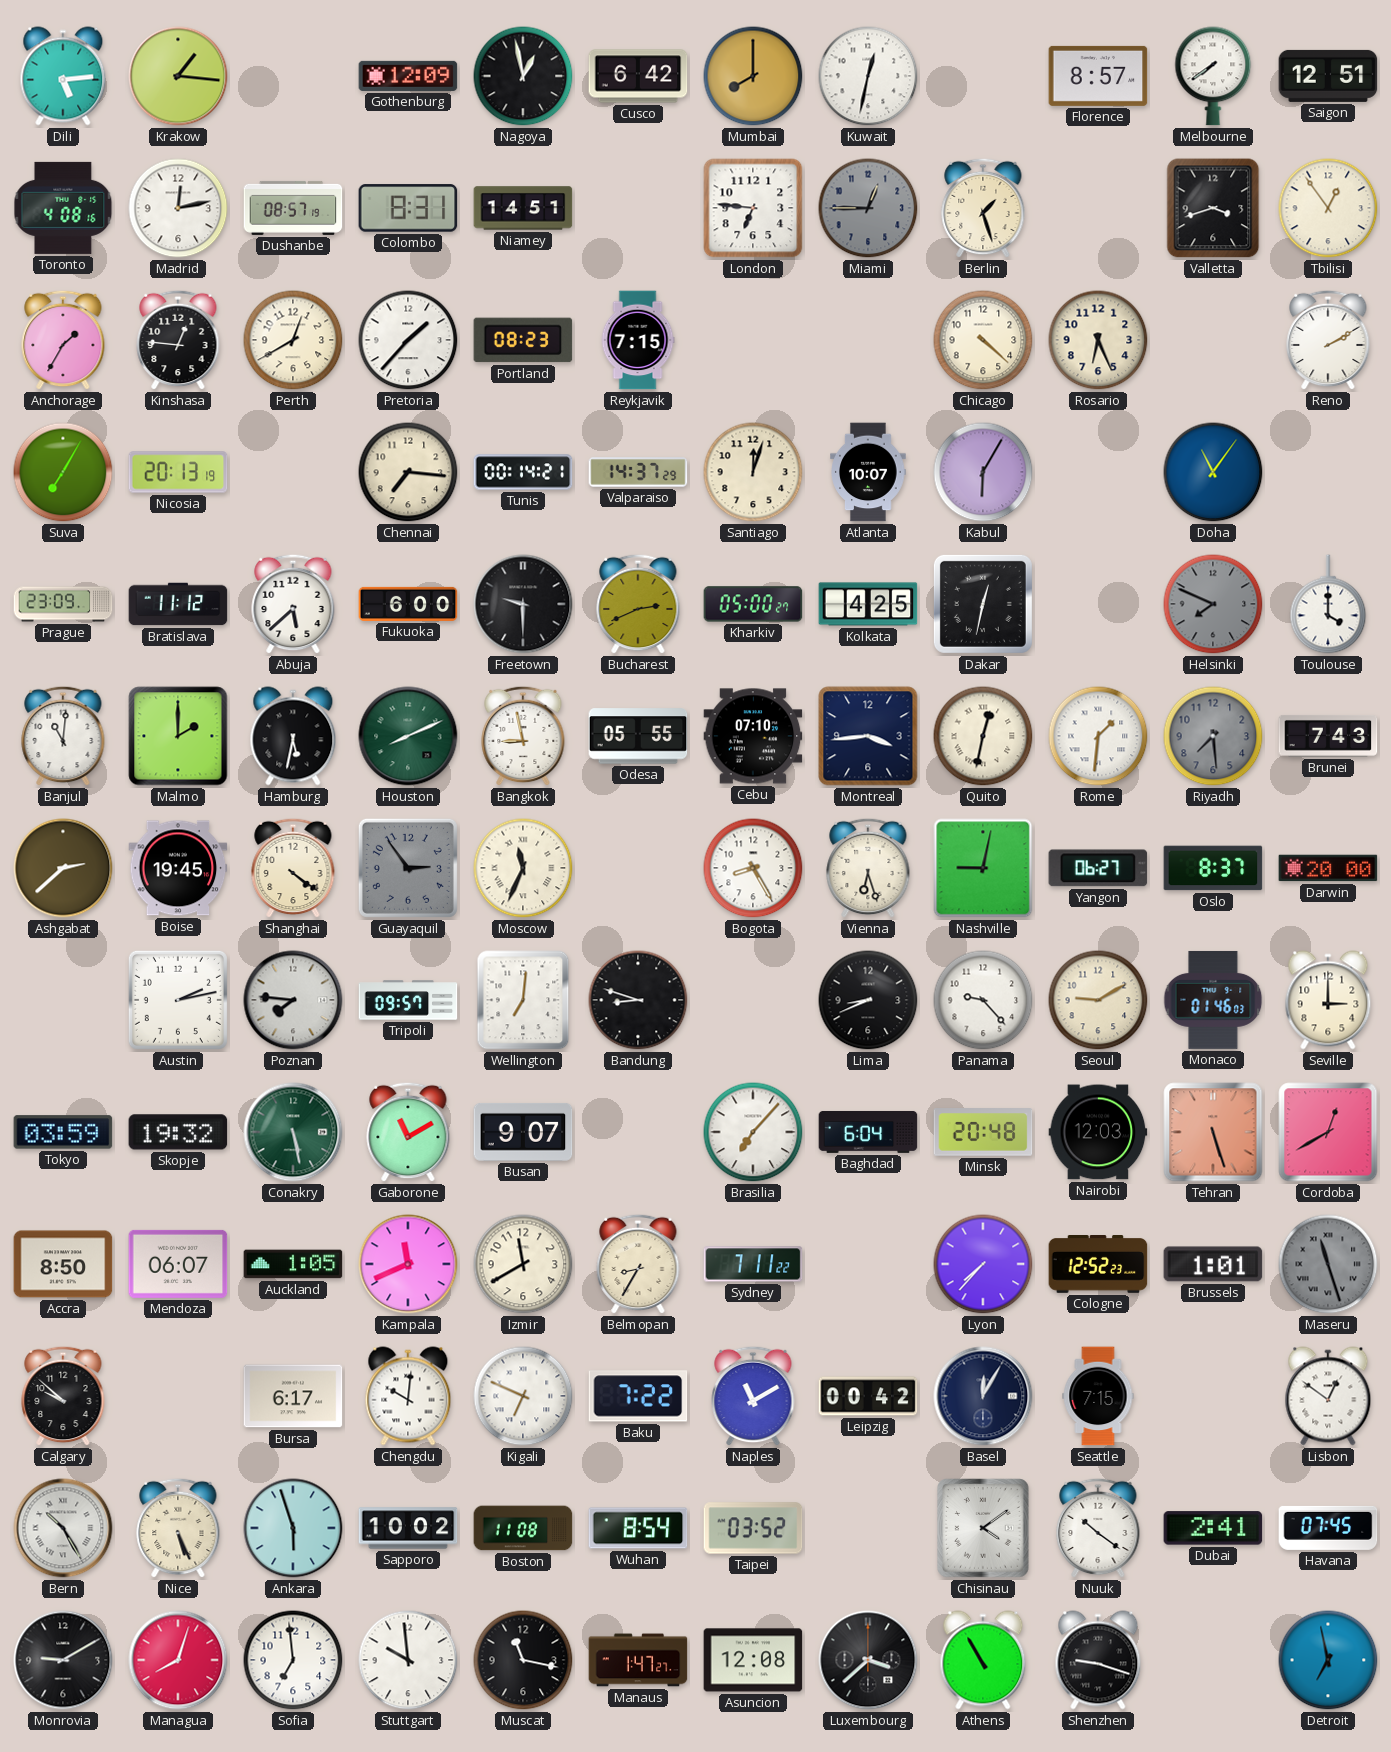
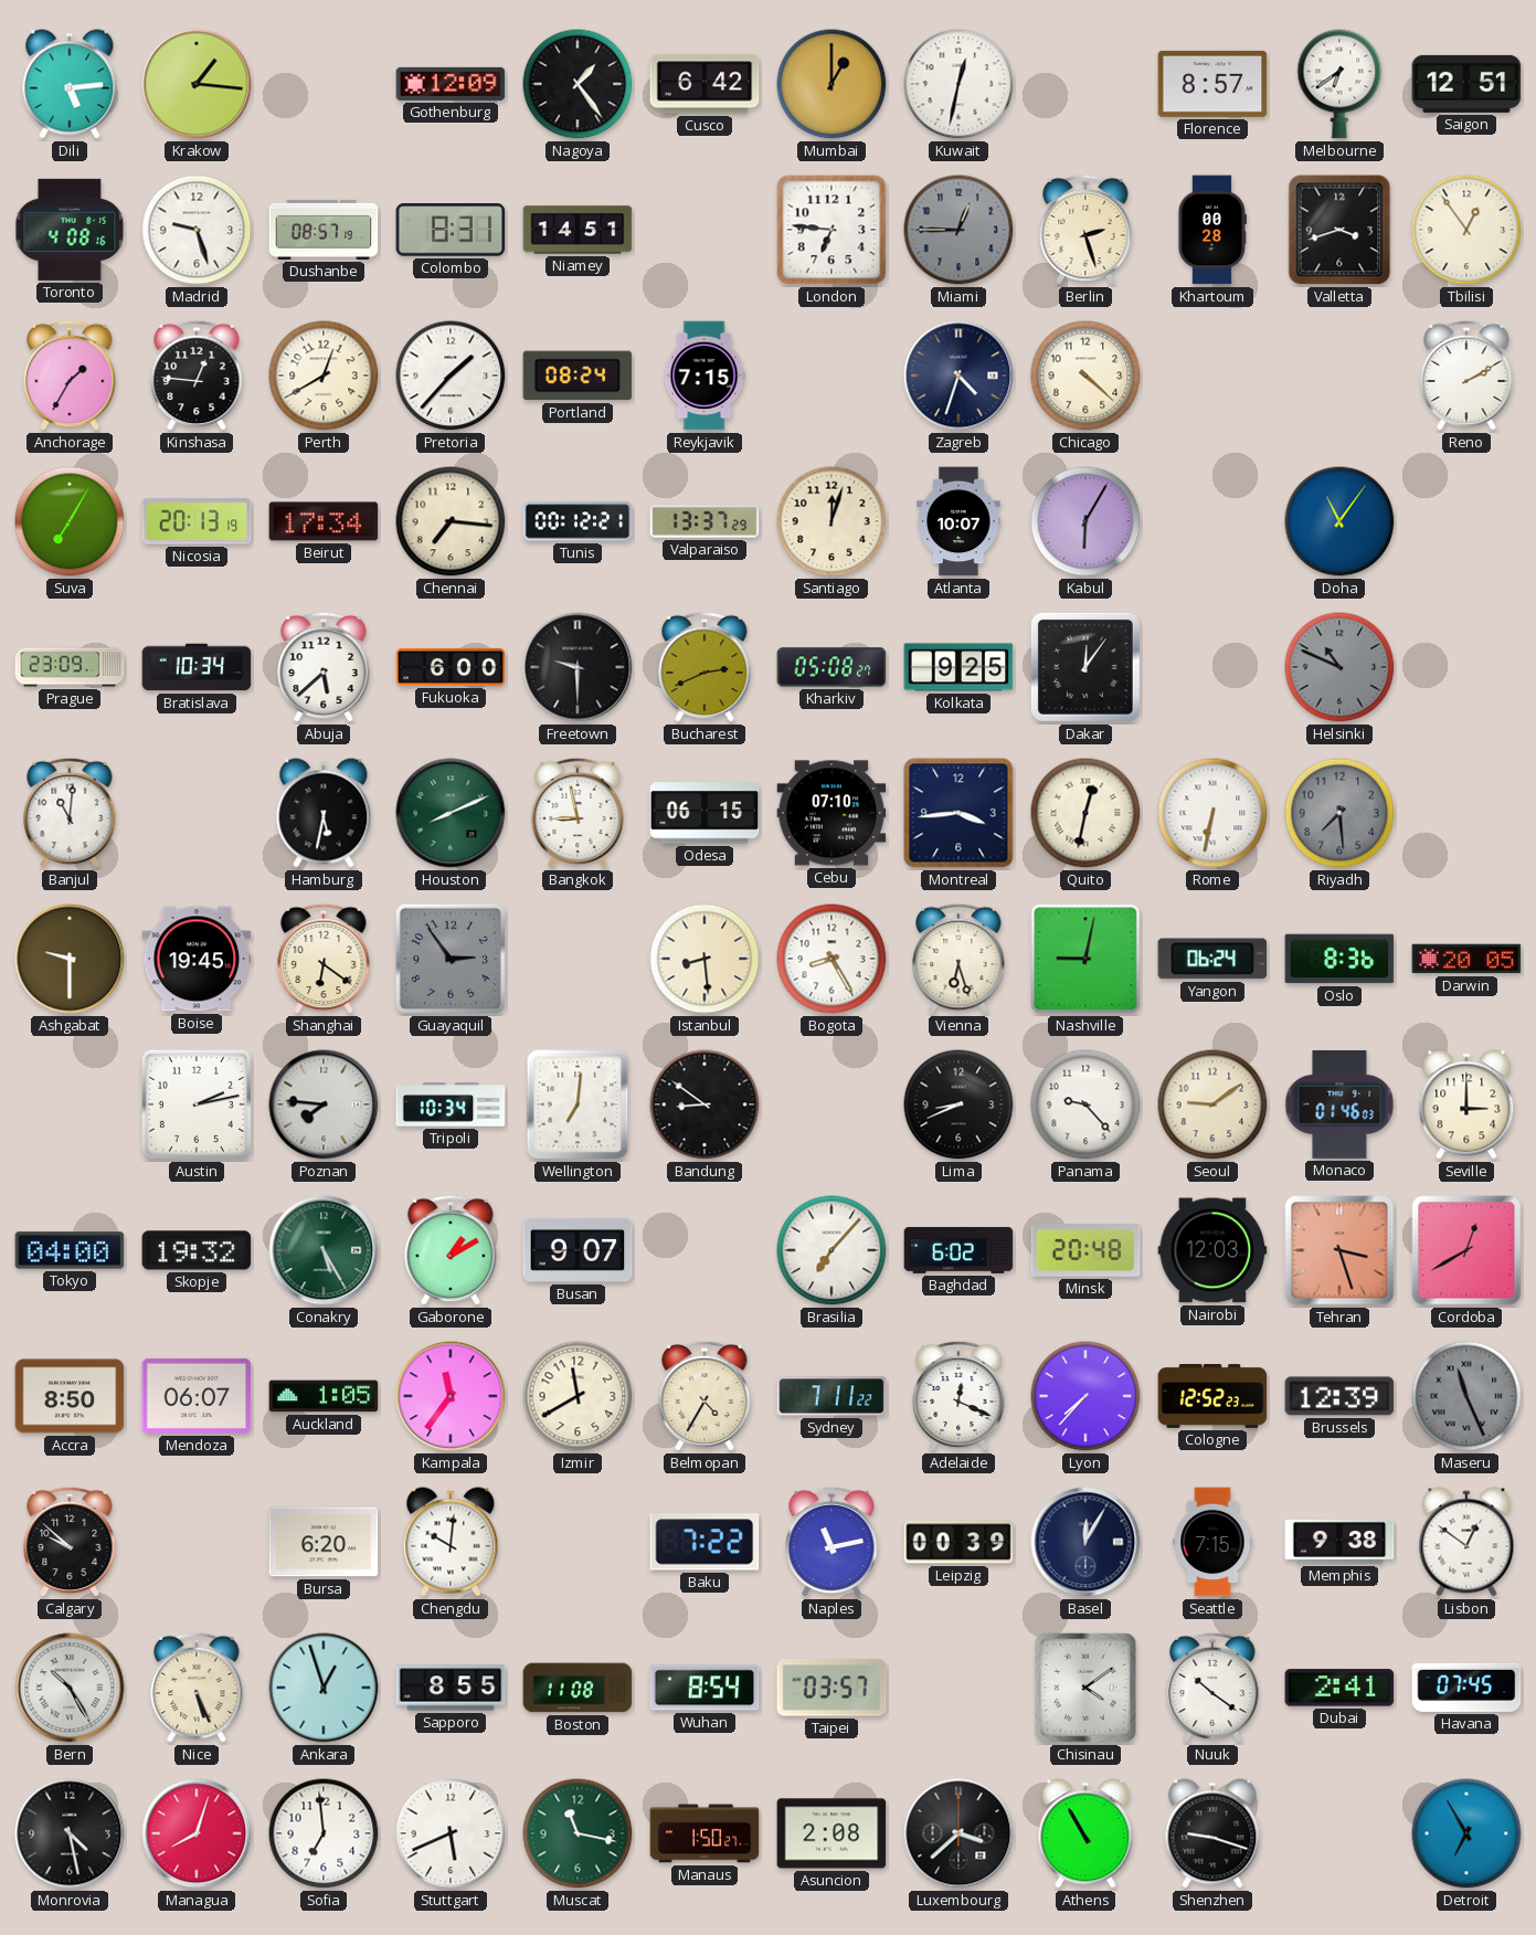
Nagoya: 12:58 -> 1:24 (578, 84)
Mumbai: 8:00 -> 1:00 (831, 84)
Melbourne: 7:39 -> 6:39 (1339, 84)
Madrid: 12:13 -> 9:27 (197, 230)
Berlin: 1:27 -> 2:27 (1085, 230)
Khartoum: none -> 00:28 (1212, 230)
Portland: 08:23 -> 08:24 (578, 376)
Zagreb: none -> 4:33 (958, 376)
Rosario: 6:26 -> none (1098, 340)
Beirut: none -> 17:34 (324, 521)
Tunis: 00:14 -> 00:12 (578, 521)
Valparaiso: 14:37 -> 13:37 (705, 521)
Bratislava: 11:12 -> 10:34 (197, 667)
Kharkiv: 05:00 -> 05:08 (831, 667)
Kolkata: 4:25 -> 9:25 (958, 667)
Dakar: 12:32 -> 12:06 (1085, 667)
Helsinki: 7:49 -> 10:49 (1339, 667)
Toulouse: 4:00 -> none (1328, 604)
Malmo: 2:00 -> none (178, 736)
Odesa: 05:55 -> 06:15 (705, 813)
Rome: 1:31 -> 6:32 (1212, 813)
Brunei: 7:43 -> none (1328, 736)
Ashgabat: 2:38 -> 9:30 (70, 959)
Shanghai: 4:21 -> 6:21 (324, 959)
Moscow: 11:34 -> none (523, 868)
Istanbul: none -> 8:29 (705, 959)
Yangon: 06:27 -> 06:24 (1212, 959)
Oslo: 8:37 -> 8:36 (1339, 959)
Darwin: 20:00 -> 20:05 (1466, 959)
Tripoli: 09:57 -> 10:34 (451, 1104)
Bandung: 8:48 -> 8:51 (705, 1104)
Seoul: 9:10 -> 9:09 (1212, 1104)
Tokyo: 03:59 -> 04:00 (70, 1250)
Conakry: 5:28 -> 5:25 (324, 1250)
Gaborone: 11:10 -> 1:10 (451, 1250)
Baghdad: 6:04 -> 6:02 (958, 1250)
Tehran: 5:27 -> 3:27 (1339, 1250)
Kampala: 11:41 -> 11:36 (451, 1396)
Belmopan: 8:35 -> 4:35 (705, 1396)
Adelaide: none -> 12:19 (958, 1396)
Brussels: 1:01 -> 12:39 (1339, 1396)
Maseru: 11:27 -> 11:26 (1466, 1396)
Bursa: 6:17 -> 6:20 (324, 1542)
Kigali: 6:49 -> none (523, 1396)
Naples: 11:10 -> 11:13 (831, 1542)
Leipzig: 00:42 -> 00:39 (958, 1542)
Memphis: none -> 9:38 (1339, 1542)
Ankara: 5:57 -> 12:57 (324, 1688)
Sapporo: 10:02 -> 8:55 (451, 1688)
Taipei: 03:52 -> 03:57 (831, 1688)
Monrovia: 9:10 -> 4:28 (70, 1833)
Stuttgart: 9:59 -> 5:41 (451, 1833)
Muscat dial: black -> green (578, 1833)
Manaus: 1:47 -> 1:50 (705, 1833)
Asuncion: 12:08 -> 2:08 (831, 1833)
Detroit: 6:58 -> 6:55 (1466, 1833)
